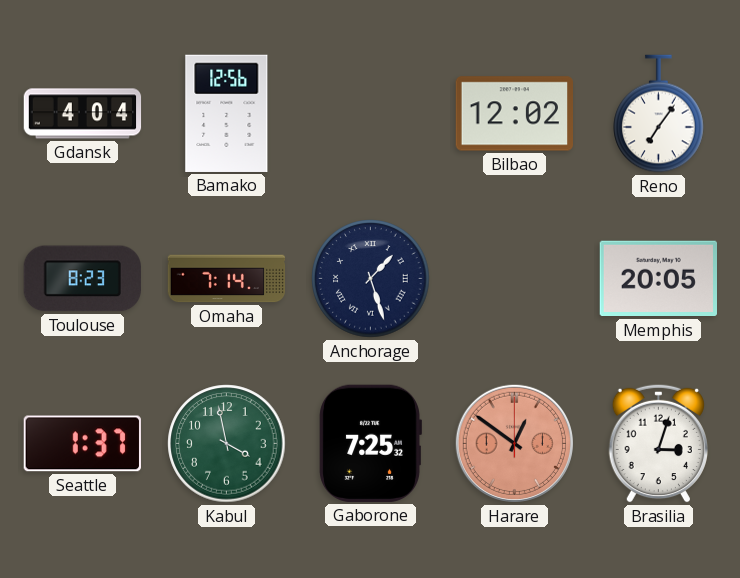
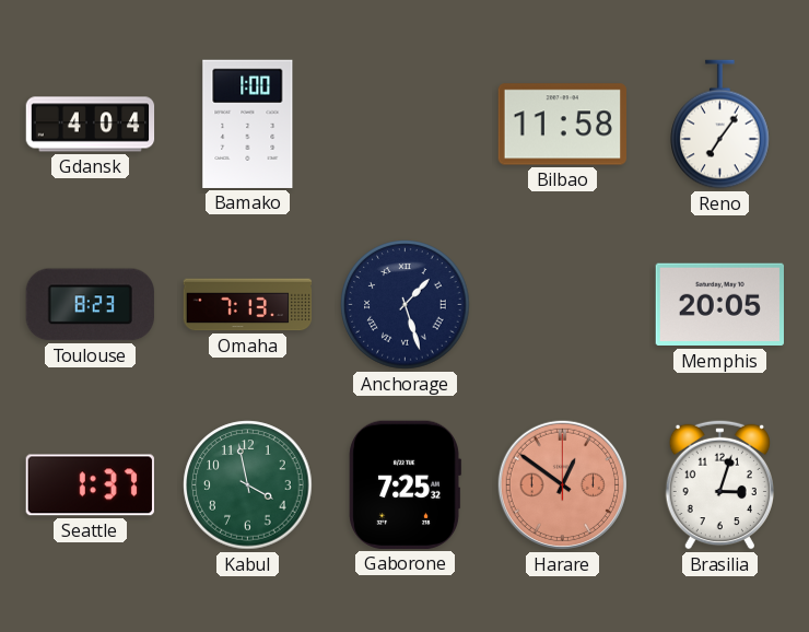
Bamako: 12:56 -> 1:00 (248, 124)
Bilbao: 12:02 -> 11:58 (562, 125)
Omaha: 7:14 -> 7:13 (248, 305)
